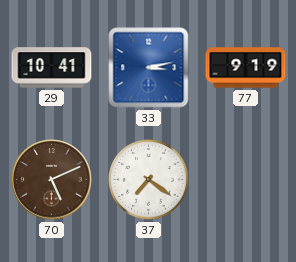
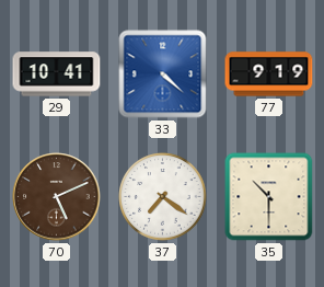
33: 3:13 -> 4:22 (163, 74)
35: none -> 10:30 (269, 197)
